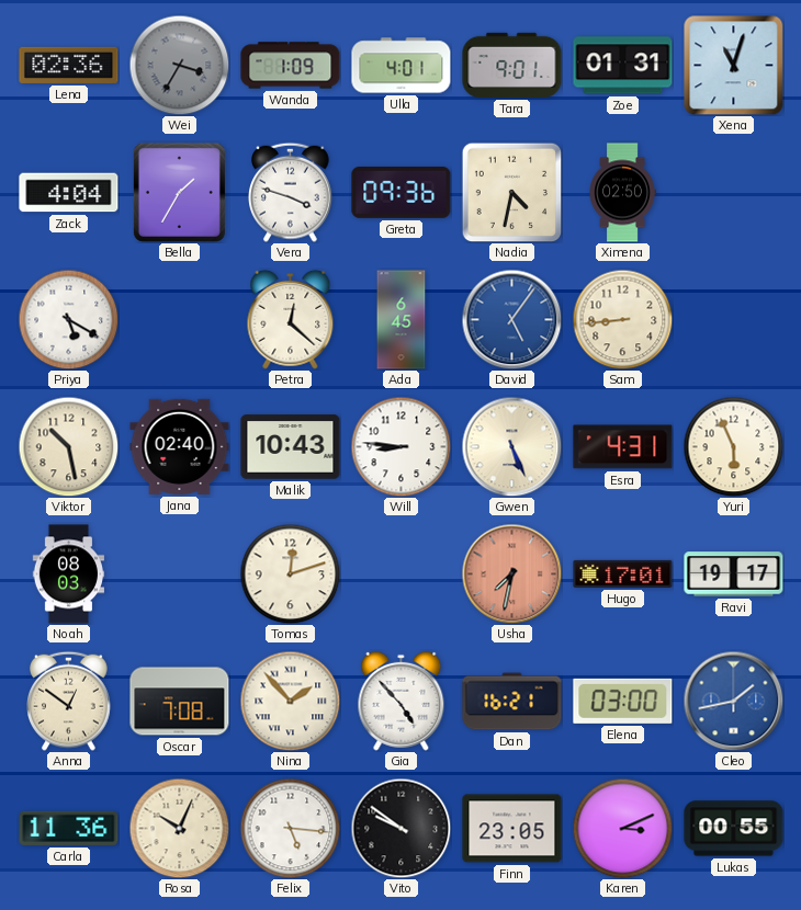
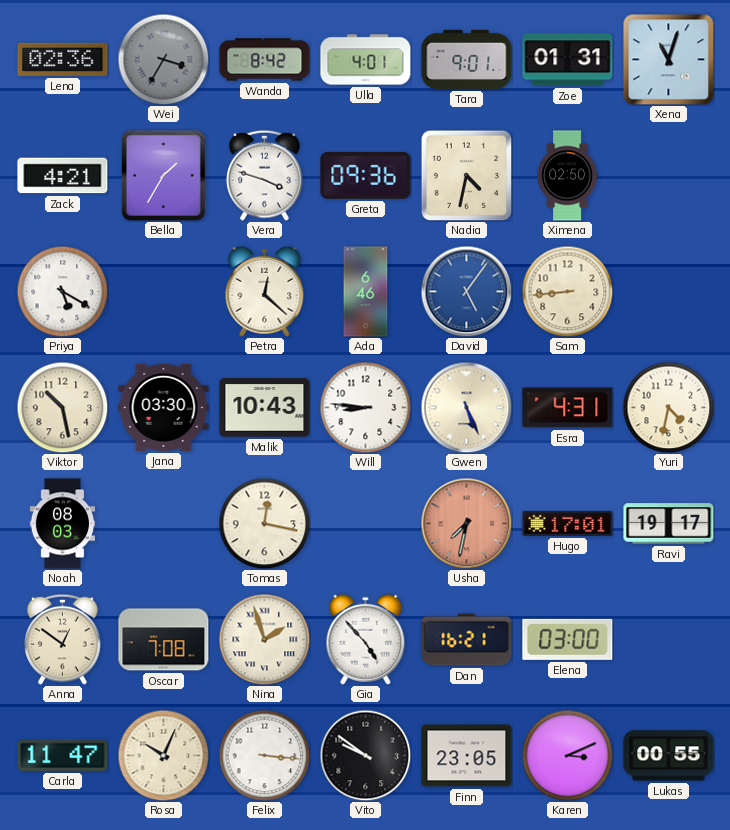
Wanda: 1:09 -> 8:42 (265, 60)
Zack: 4:04 -> 4:21 (63, 176)
Ada: 6:45 -> 6:46 (366, 292)
Jana: 02:40 -> 03:30 (164, 407)
Yuri: 5:56 -> 4:32 (668, 407)
Tomas: 12:12 -> 12:17 (264, 523)
Nina: 1:53 -> 1:57 (264, 639)
Cleo: 1:43 -> none (733, 701)
Carla: 11:36 -> 11:47 (63, 755)
Felix: 5:16 -> 3:16 (264, 755)
